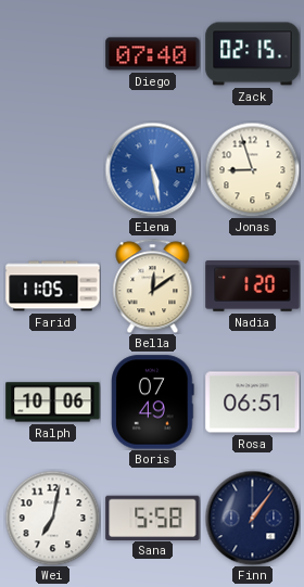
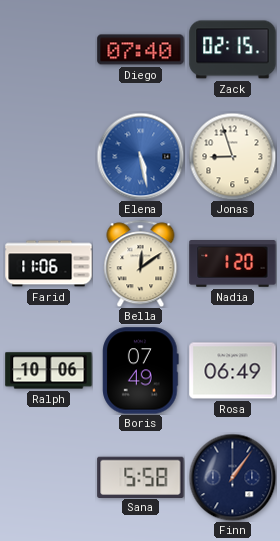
Farid: 11:05 -> 11:06 (49, 264)
Rosa: 06:51 -> 06:49 (233, 371)
Wei: 7:02 -> none (52, 518)
